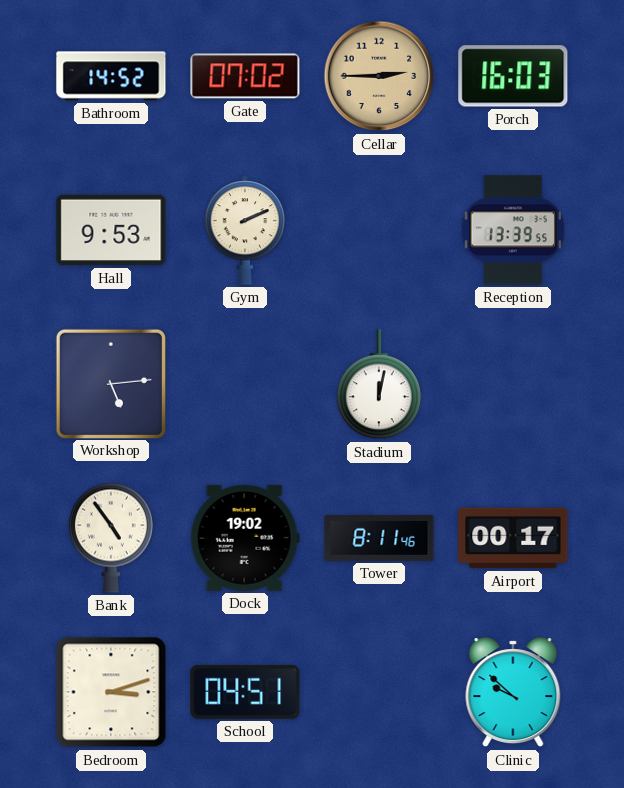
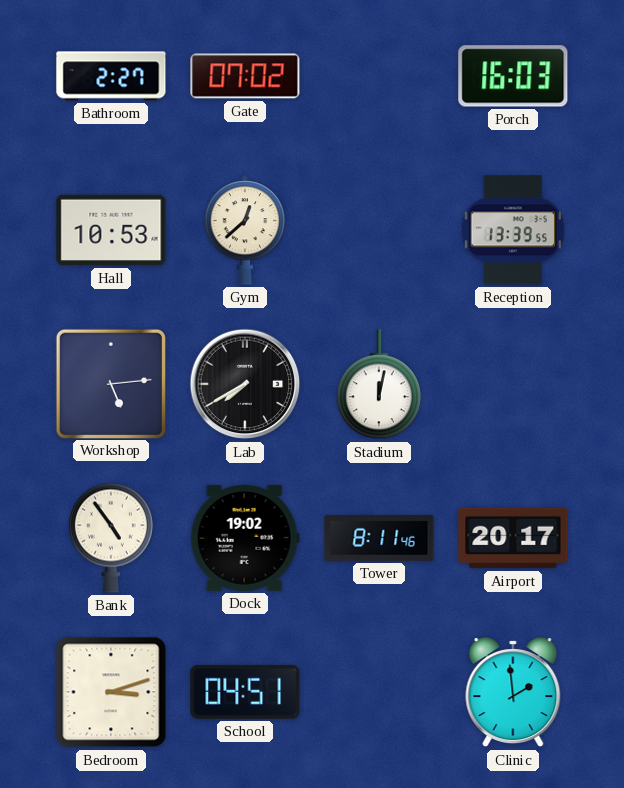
Bathroom: 14:52 -> 2:27 (111, 76)
Cellar: 2:45 -> none (379, 76)
Hall: 9:53 -> 10:53 (111, 230)
Gym: 2:11 -> 12:38 (245, 231)
Lab: none -> 7:40 (245, 384)
Airport: 00:17 -> 20:17 (513, 538)
Clinic: 9:52 -> 1:59 (513, 693)
